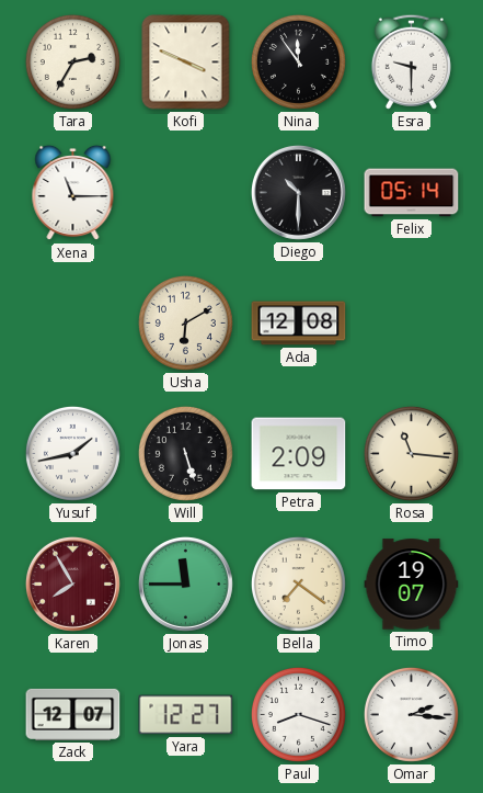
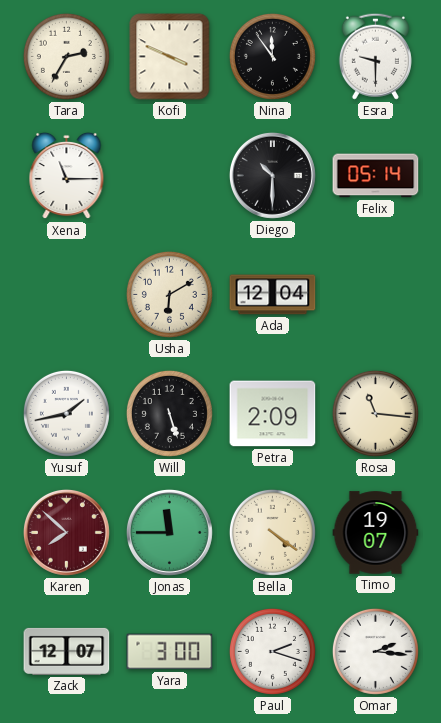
Ada: 12:08 -> 12:04 (273, 295)
Karen: 7:55 -> 7:52 (66, 532)
Bella: 7:21 -> 4:21 (272, 532)
Yara: 12:27 -> 3:00 (170, 652)
Paul: 8:18 -> 2:18 (272, 651)
